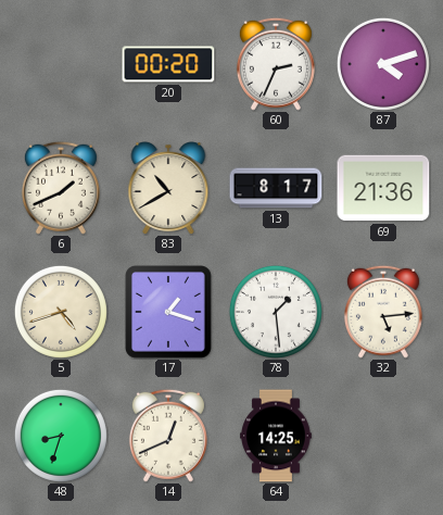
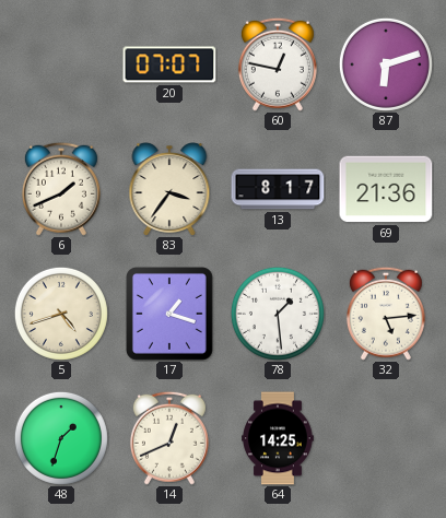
20: 00:20 -> 07:07 (169, 64)
60: 2:34 -> 12:47 (278, 64)
87: 4:12 -> 6:12 (386, 64)
83: 10:40 -> 3:36 (169, 189)
48: 8:33 -> 1:33 (61, 438)
